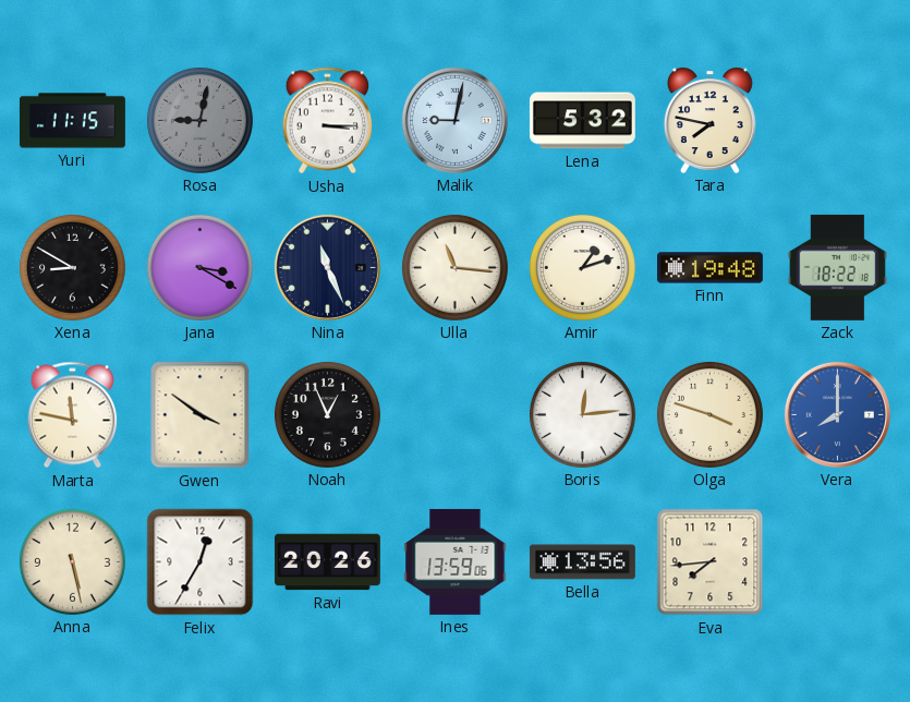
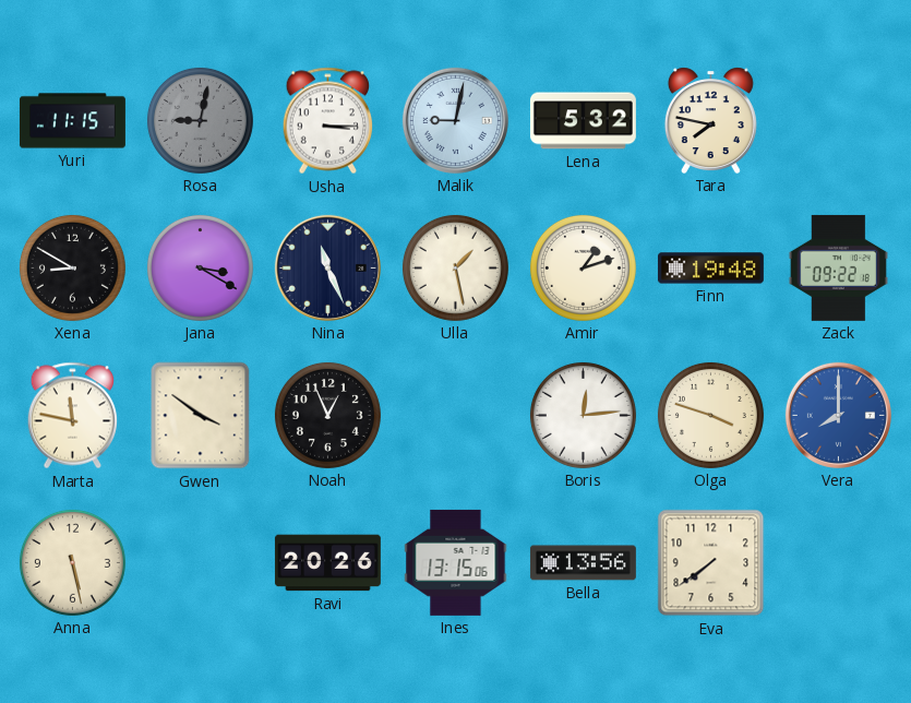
Ulla: 11:16 -> 1:28 (455, 267)
Zack: 18:22 -> 09:22 (838, 267)
Felix: 12:35 -> none (201, 562)
Ines: 13:59 -> 13:15 (456, 562)
Eva: 7:44 -> 7:39 (711, 563)
